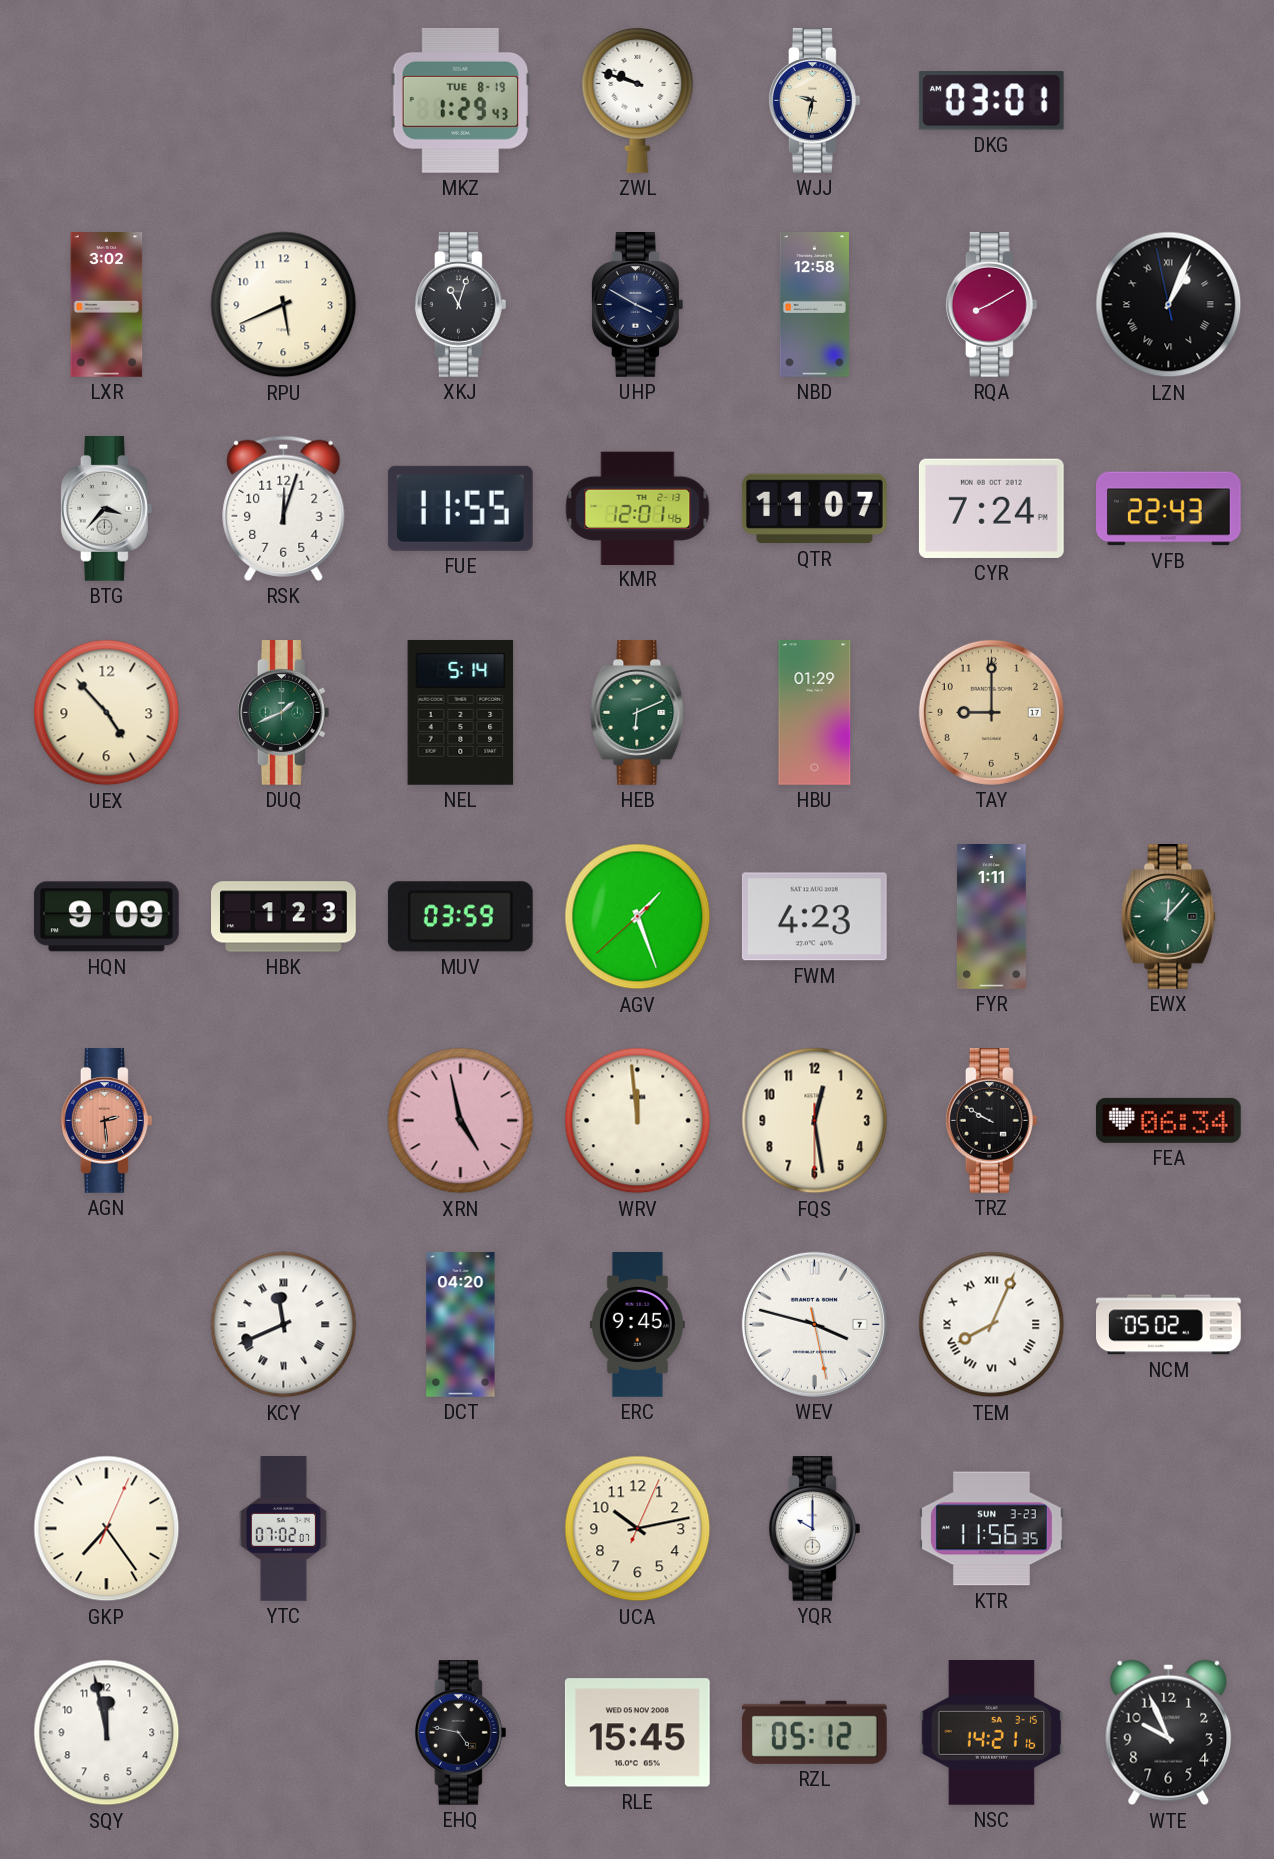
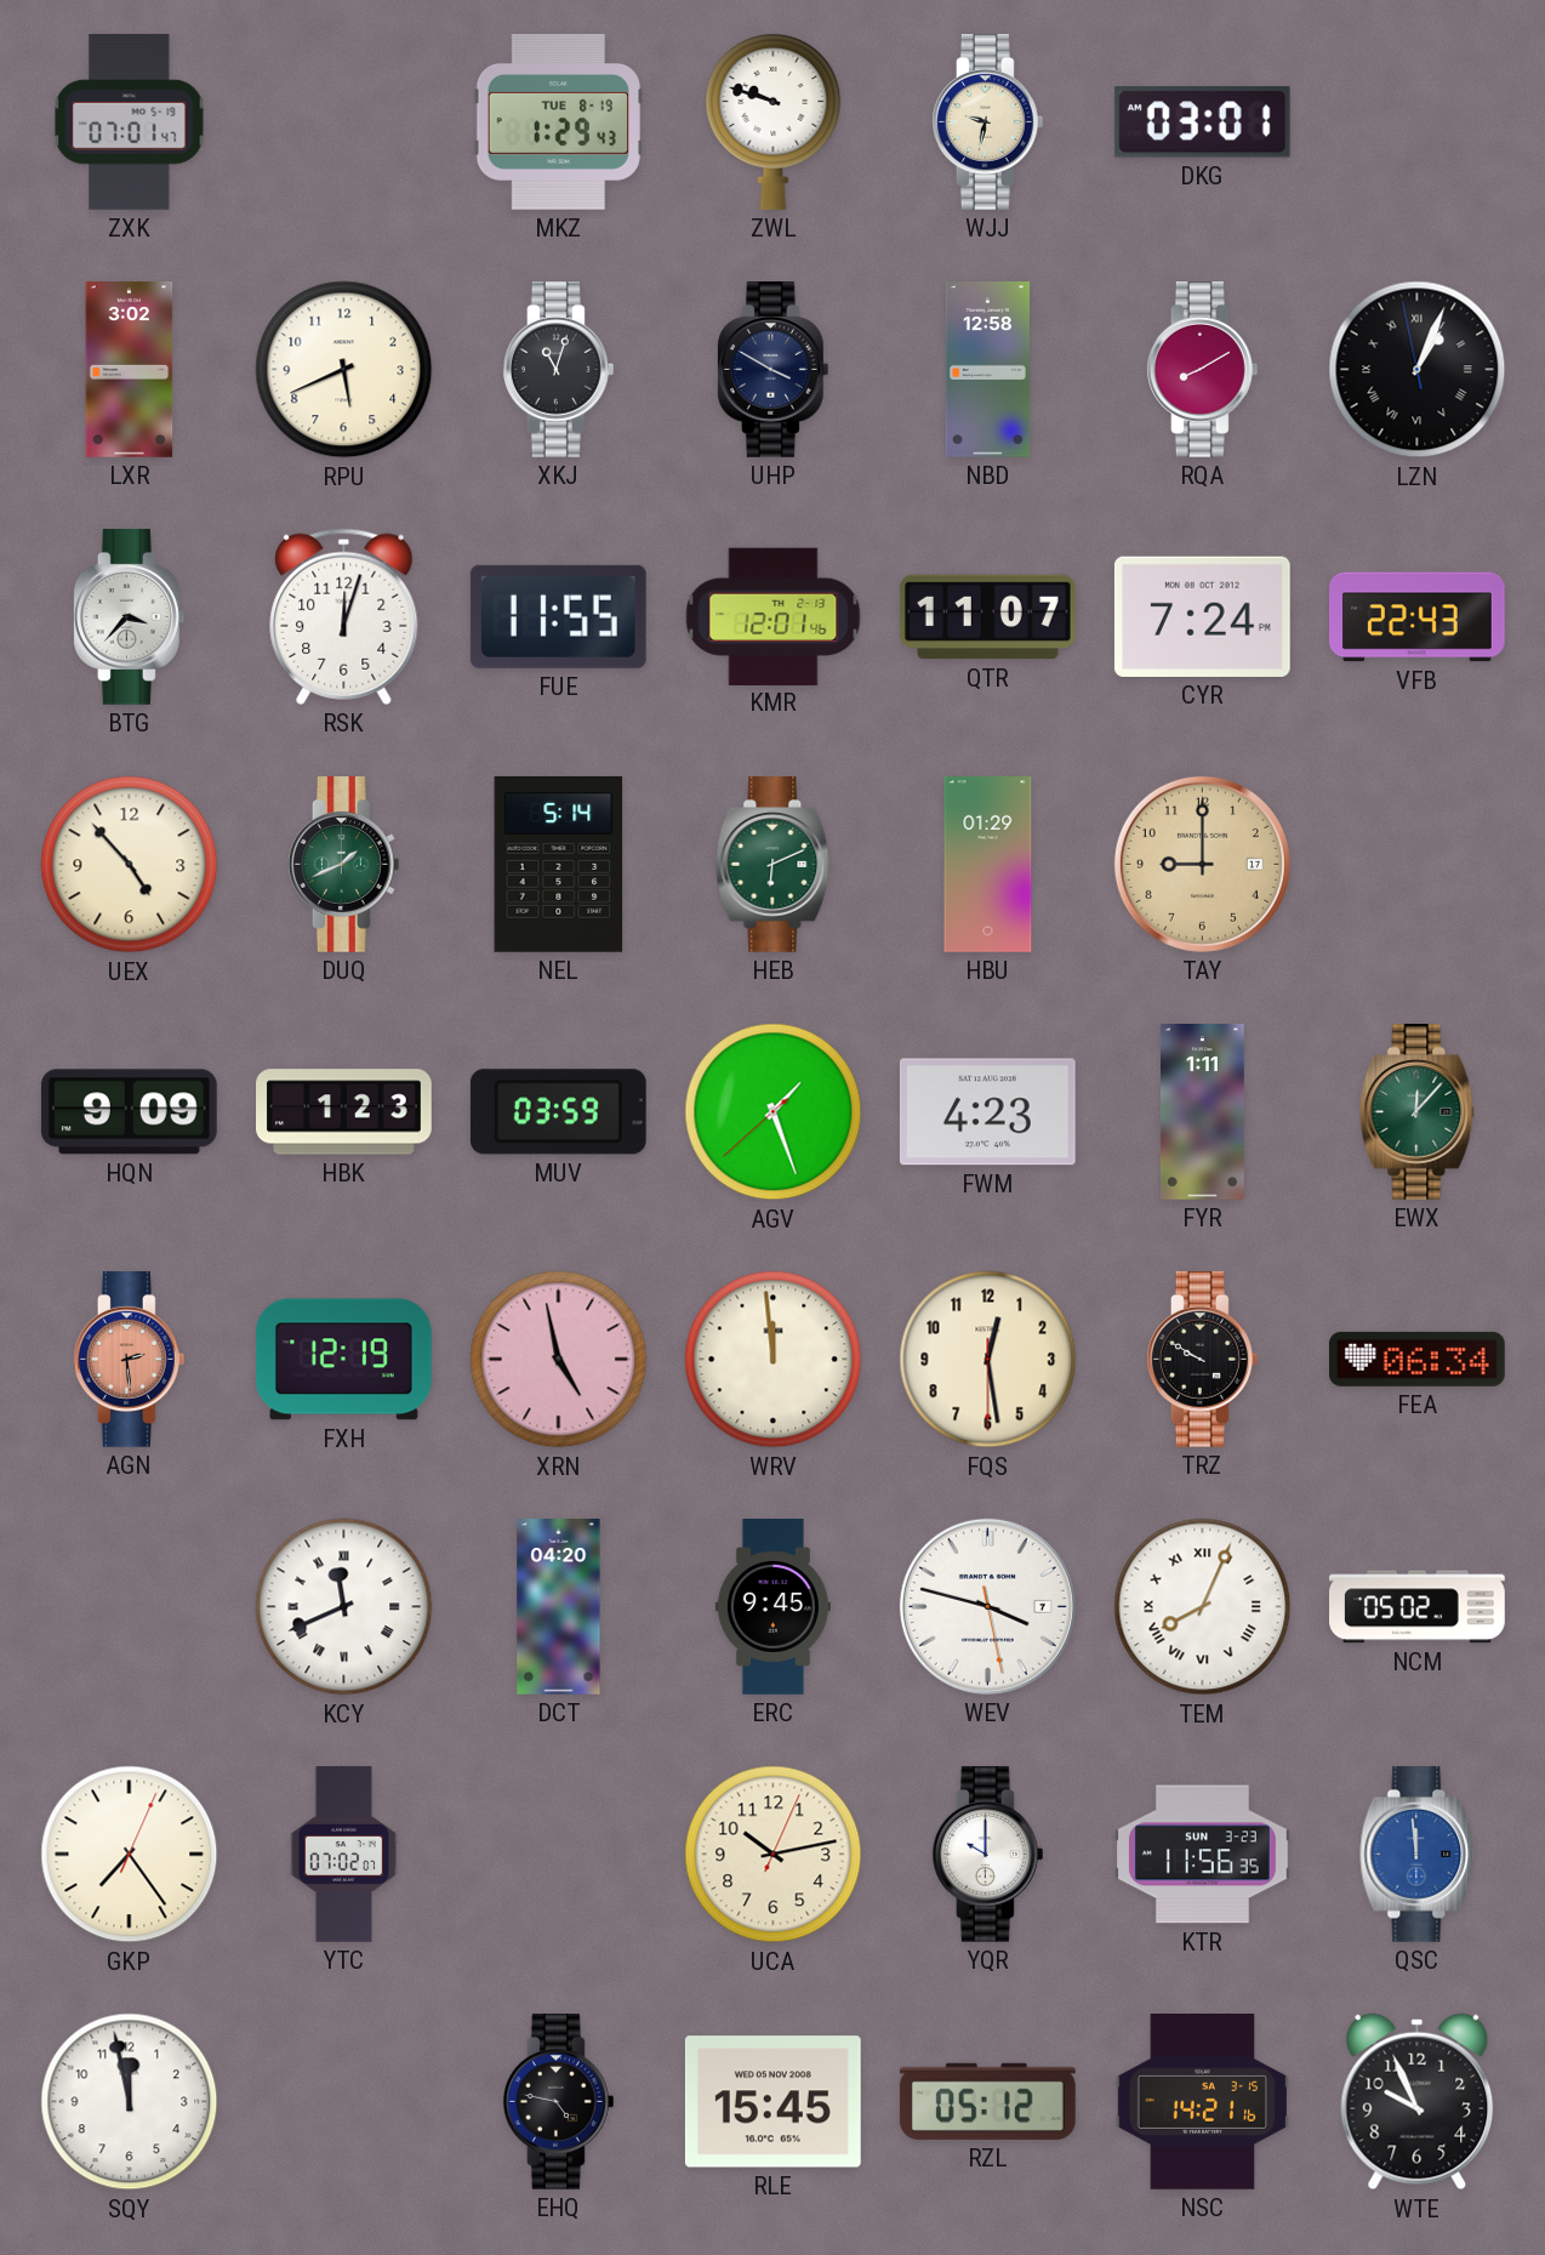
ZXK: none -> 07:01 (130, 121)
FXH: none -> 12:19 (343, 1360)
QSC: none -> 11:59 (1418, 1855)
